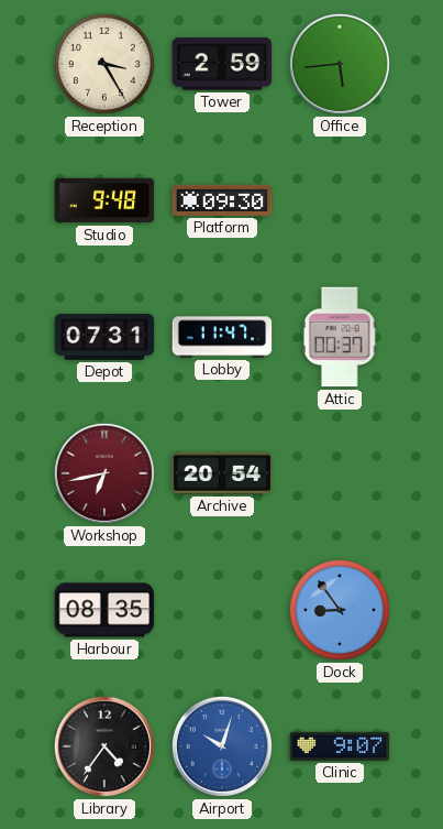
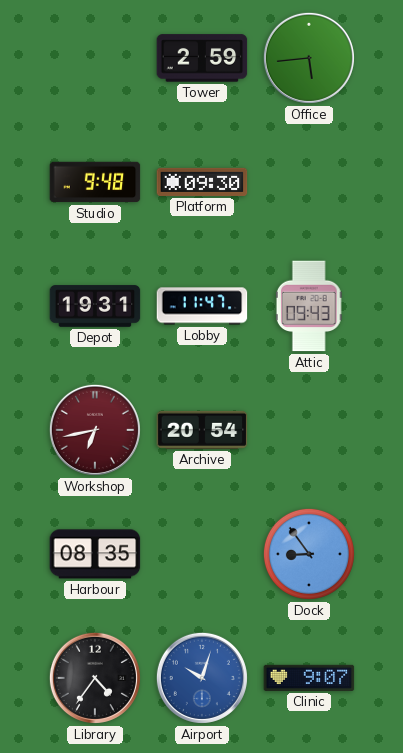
Reception: 3:25 -> none (104, 64)
Depot: 07:31 -> 19:31 (95, 306)
Attic: 00:37 -> 09:43 (309, 306)
